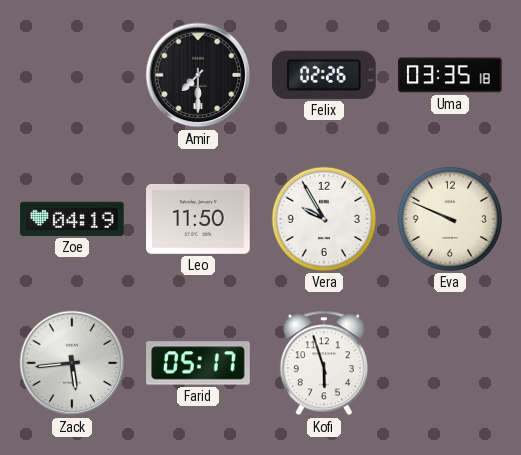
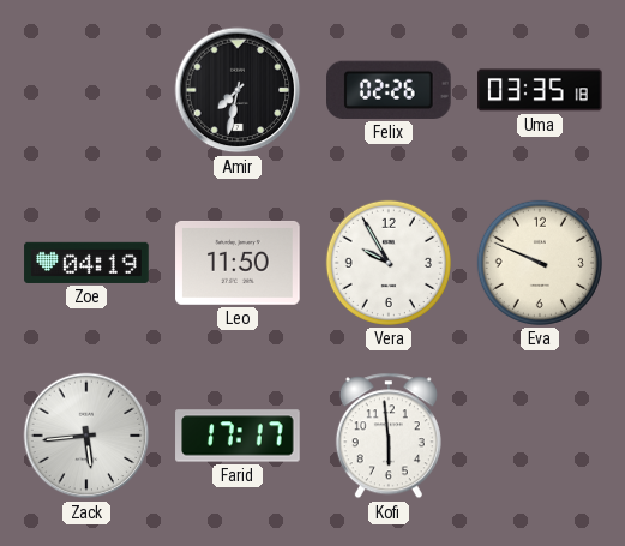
Amir: 7:30 -> 7:32 (238, 90)
Farid: 05:17 -> 17:17 (238, 436)
Kofi: 5:57 -> 5:59 (389, 436)
